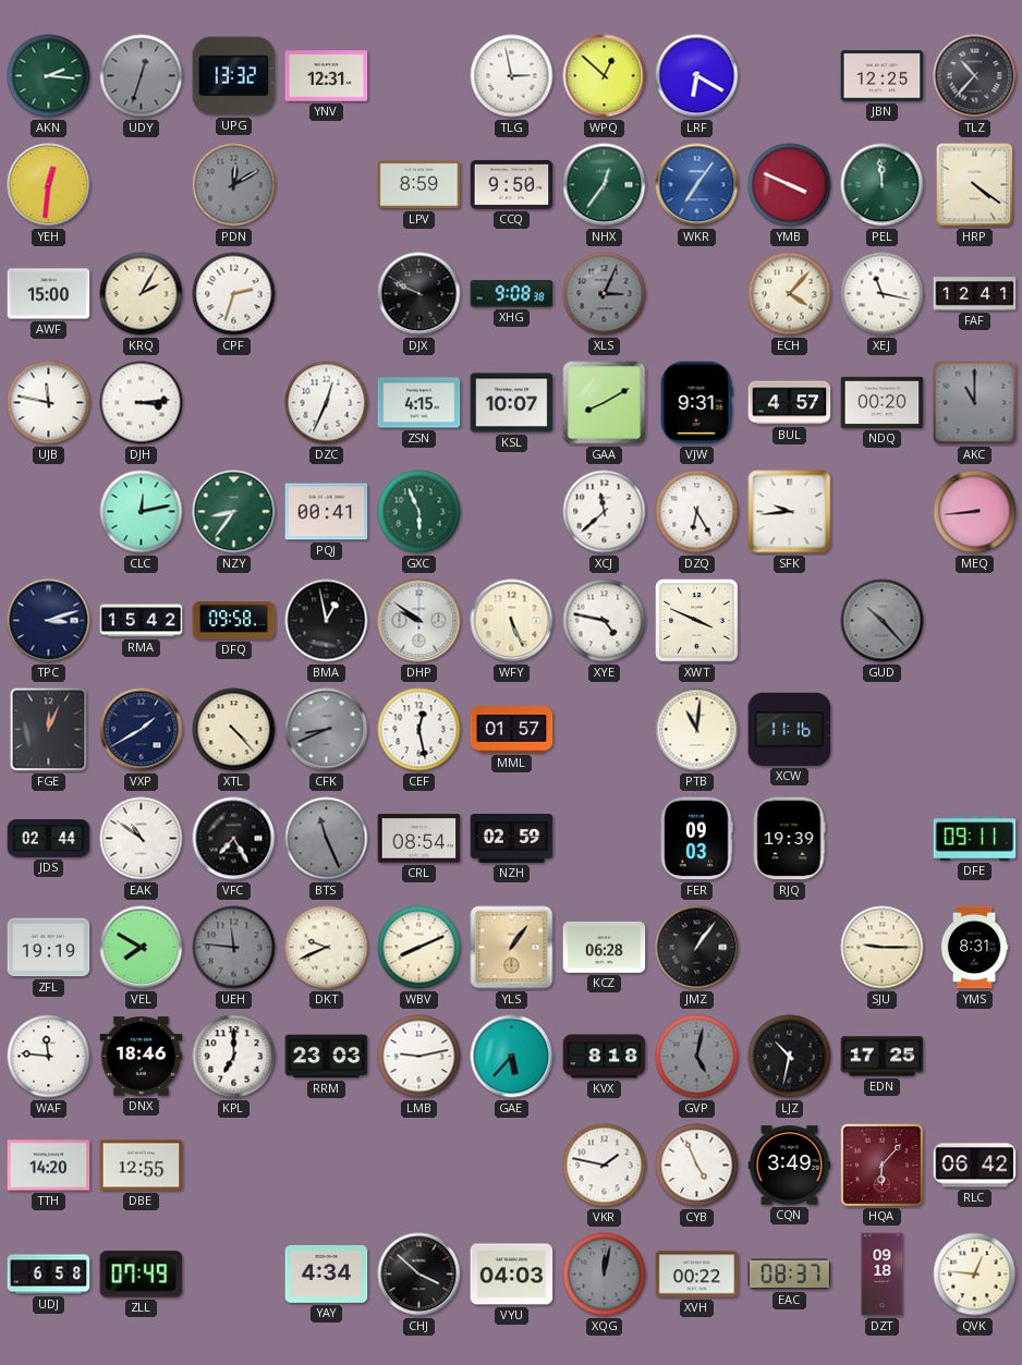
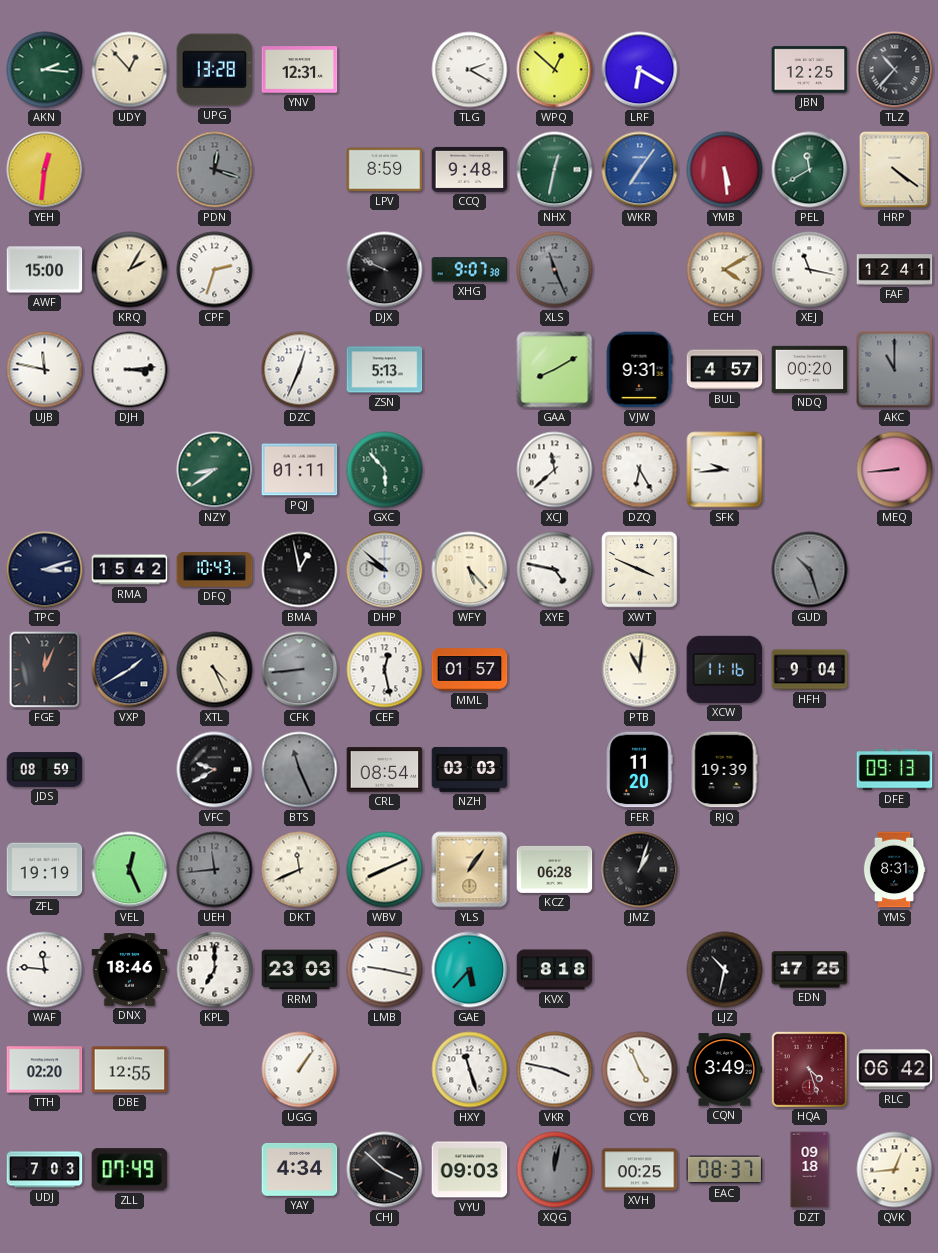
UDY: 12:33 -> 12:53 (130, 70)
UDY dial: grey -> cream (130, 70)
UPG: 13:32 -> 13:28 (215, 70)
TLG: 2:58 -> 2:20 (470, 70)
PDN: 12:10 -> 12:18 (215, 170)
CCQ: 9:50 -> 9:48 (470, 169)
NHX: 12:36 -> 12:32 (555, 170)
YMB: 3:49 -> 5:29 (725, 170)
PEL: 11:59 -> 11:40 (810, 170)
XHG: 9:08 -> 9:07 (470, 270)
XLS: 3:04 -> 11:26 (555, 270)
ECH: 4:07 -> 4:10 (725, 270)
ZSN: 4:15 -> 5:13 (385, 370)
KSL: 10:07 -> none (512, 403)
CLC: 12:13 -> none (142, 512)
NZY: 8:36 -> 8:39 (215, 470)
PQJ: 00:41 -> 01:11 (300, 470)
GXC: 5:56 -> 5:53 (385, 470)
DFQ: 09:58 -> 10:43 (215, 570)
DHP: 9:51 -> 9:52 (385, 570)
WFY: 5:26 -> 5:23 (470, 570)
GUD: 10:23 -> 10:27 (810, 570)
XTL: 4:23 -> 4:26 (215, 670)
CFK: 8:41 -> 8:44 (300, 670)
HFH: none -> 9:04 (810, 670)
JDS: 02:44 -> 08:59 (45, 770)
EAK: 10:51 -> none (142, 839)
VFC: 7:25 -> 9:40 (215, 770)
NZH: 02:59 -> 03:03 (470, 769)
FER: 09:03 -> 11:20 (639, 770)
DFE: 09:11 -> 09:13 (895, 770)
VEL: 7:50 -> 12:26 (130, 870)
UEH: 11:46 -> 11:44 (215, 870)
DKT: 9:41 -> 11:41 (300, 870)
JMZ: 1:06 -> 1:03 (640, 870)
SJU: 9:15 -> none (883, 948)
LMB: 9:13 -> 9:17 (385, 970)
GVP: 5:02 -> none (697, 1057)
TTH: 14:20 -> 02:20 (45, 1070)
UGG: none -> 1:06 (300, 1070)
HXY: none -> 11:27 (470, 1070)
VKR: 1:47 -> 3:47 (555, 1070)
HQA: 6:07 -> 4:27 (809, 1069)
UDJ: 6:58 -> 7:03 (45, 1170)
VYU: 04:03 -> 09:03 (470, 1170)
XVH: 00:22 -> 00:25 (640, 1170)
QVK: 12:46 -> 12:44 (895, 1170)
